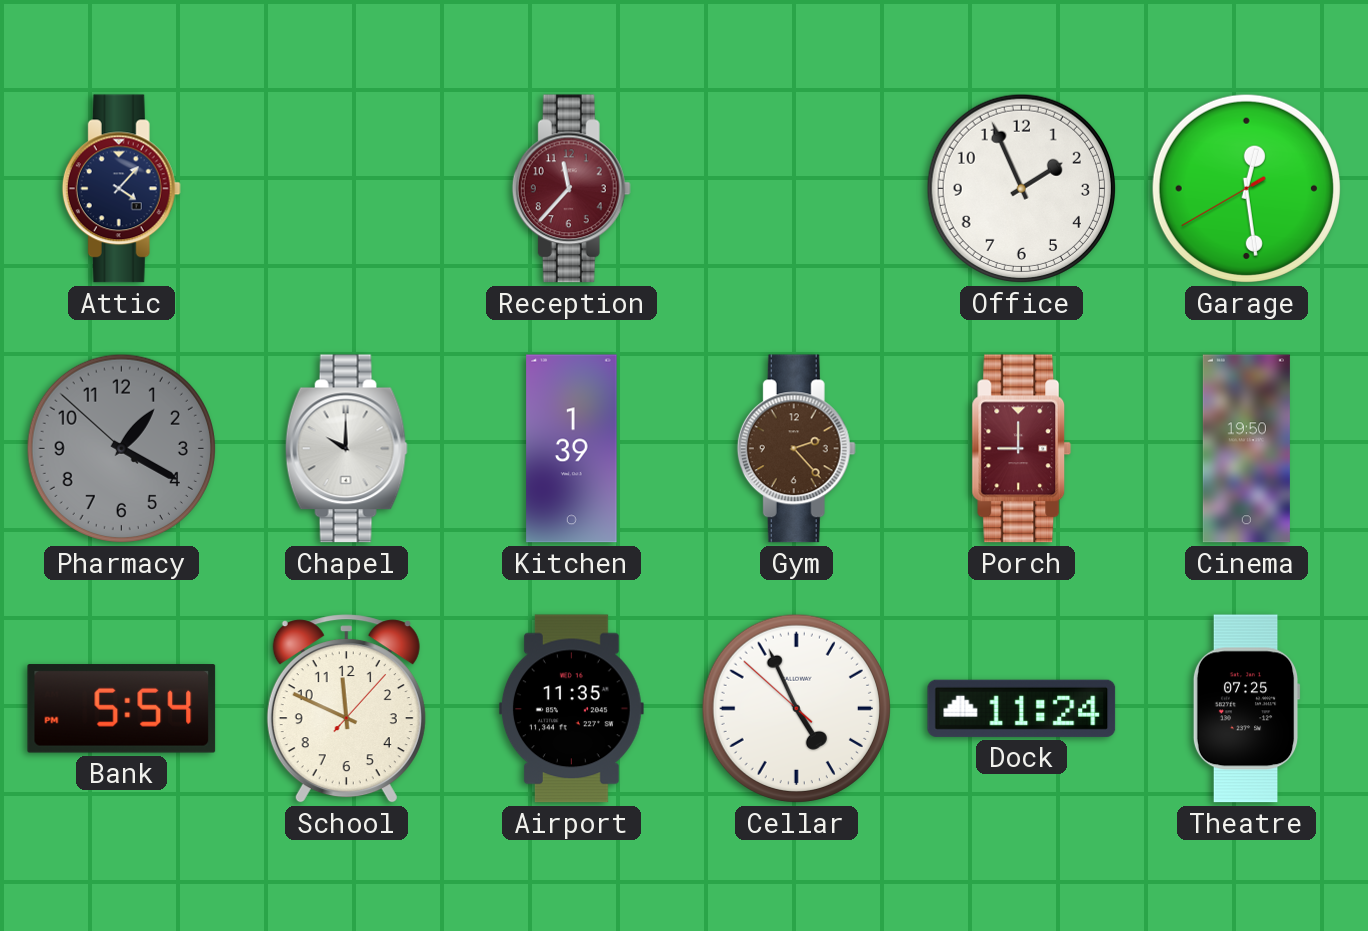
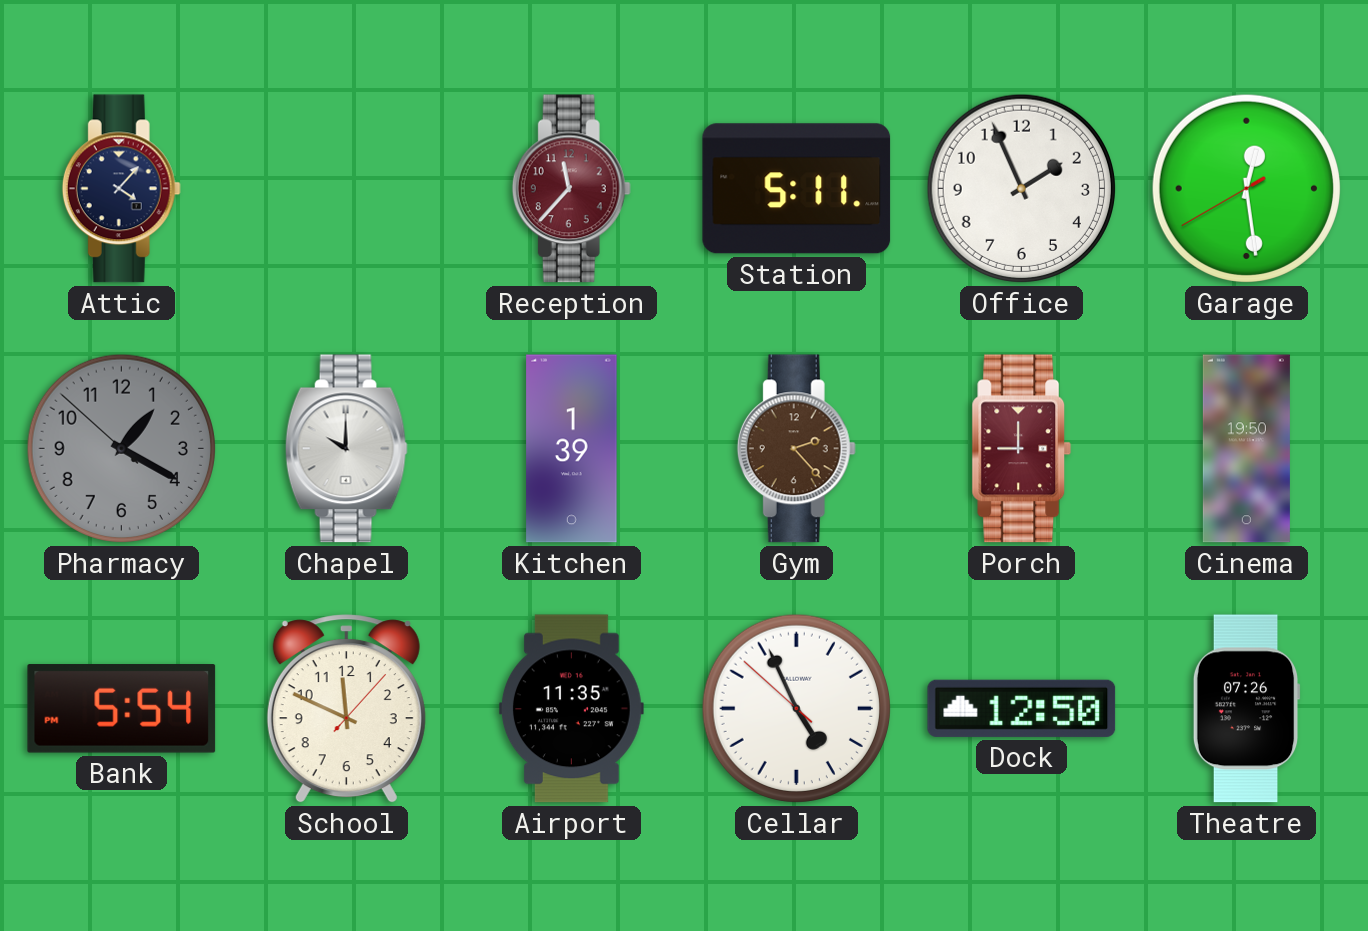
Station: none -> 5:11 (797, 189)
Dock: 11:24 -> 12:50 (1022, 708)
Theatre: 07:25 -> 07:26 (1246, 709)
